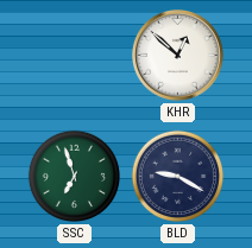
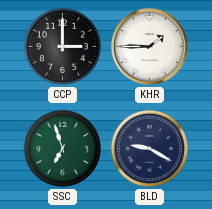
CCP: none -> 3:00 (63, 47)
KHR: 12:52 -> 1:45 (149, 46)
